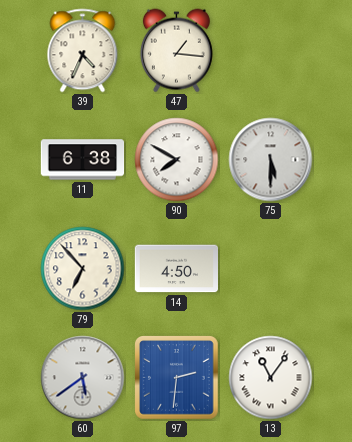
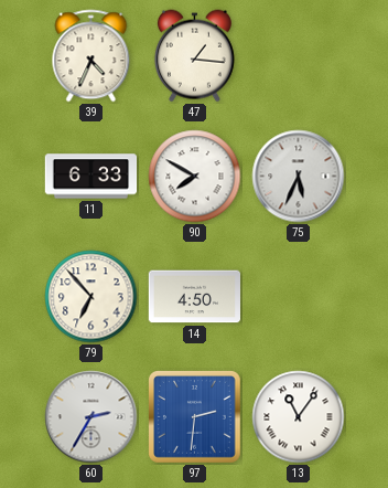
11: 6:38 -> 6:33 (91, 177)
75: 5:30 -> 5:34 (299, 177)
60: 5:39 -> 2:35 (91, 417)
